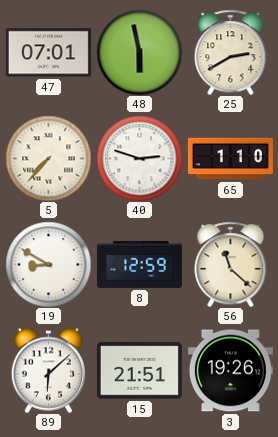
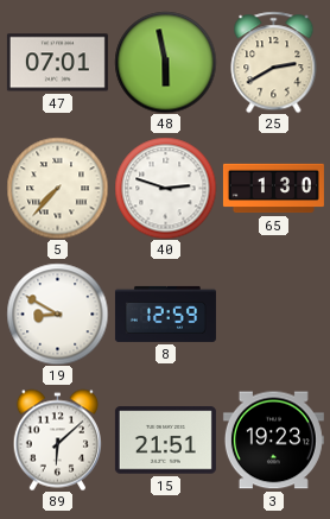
65: 1:10 -> 1:30 (273, 189)
56: 11:22 -> none (231, 264)
3: 19:26 -> 19:23 (273, 441)
